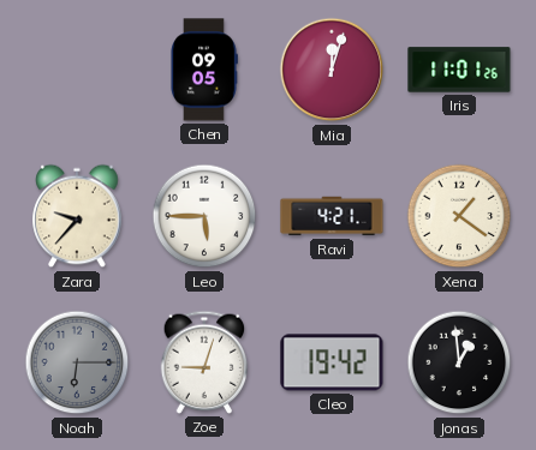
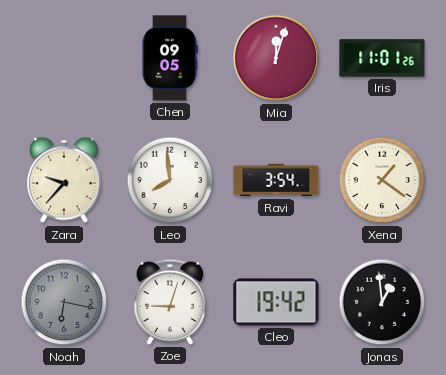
Leo: 5:45 -> 7:59 (170, 180)
Ravi: 4:21 -> 3:54 (276, 180)
Noah: 6:15 -> 6:17 (64, 302)
